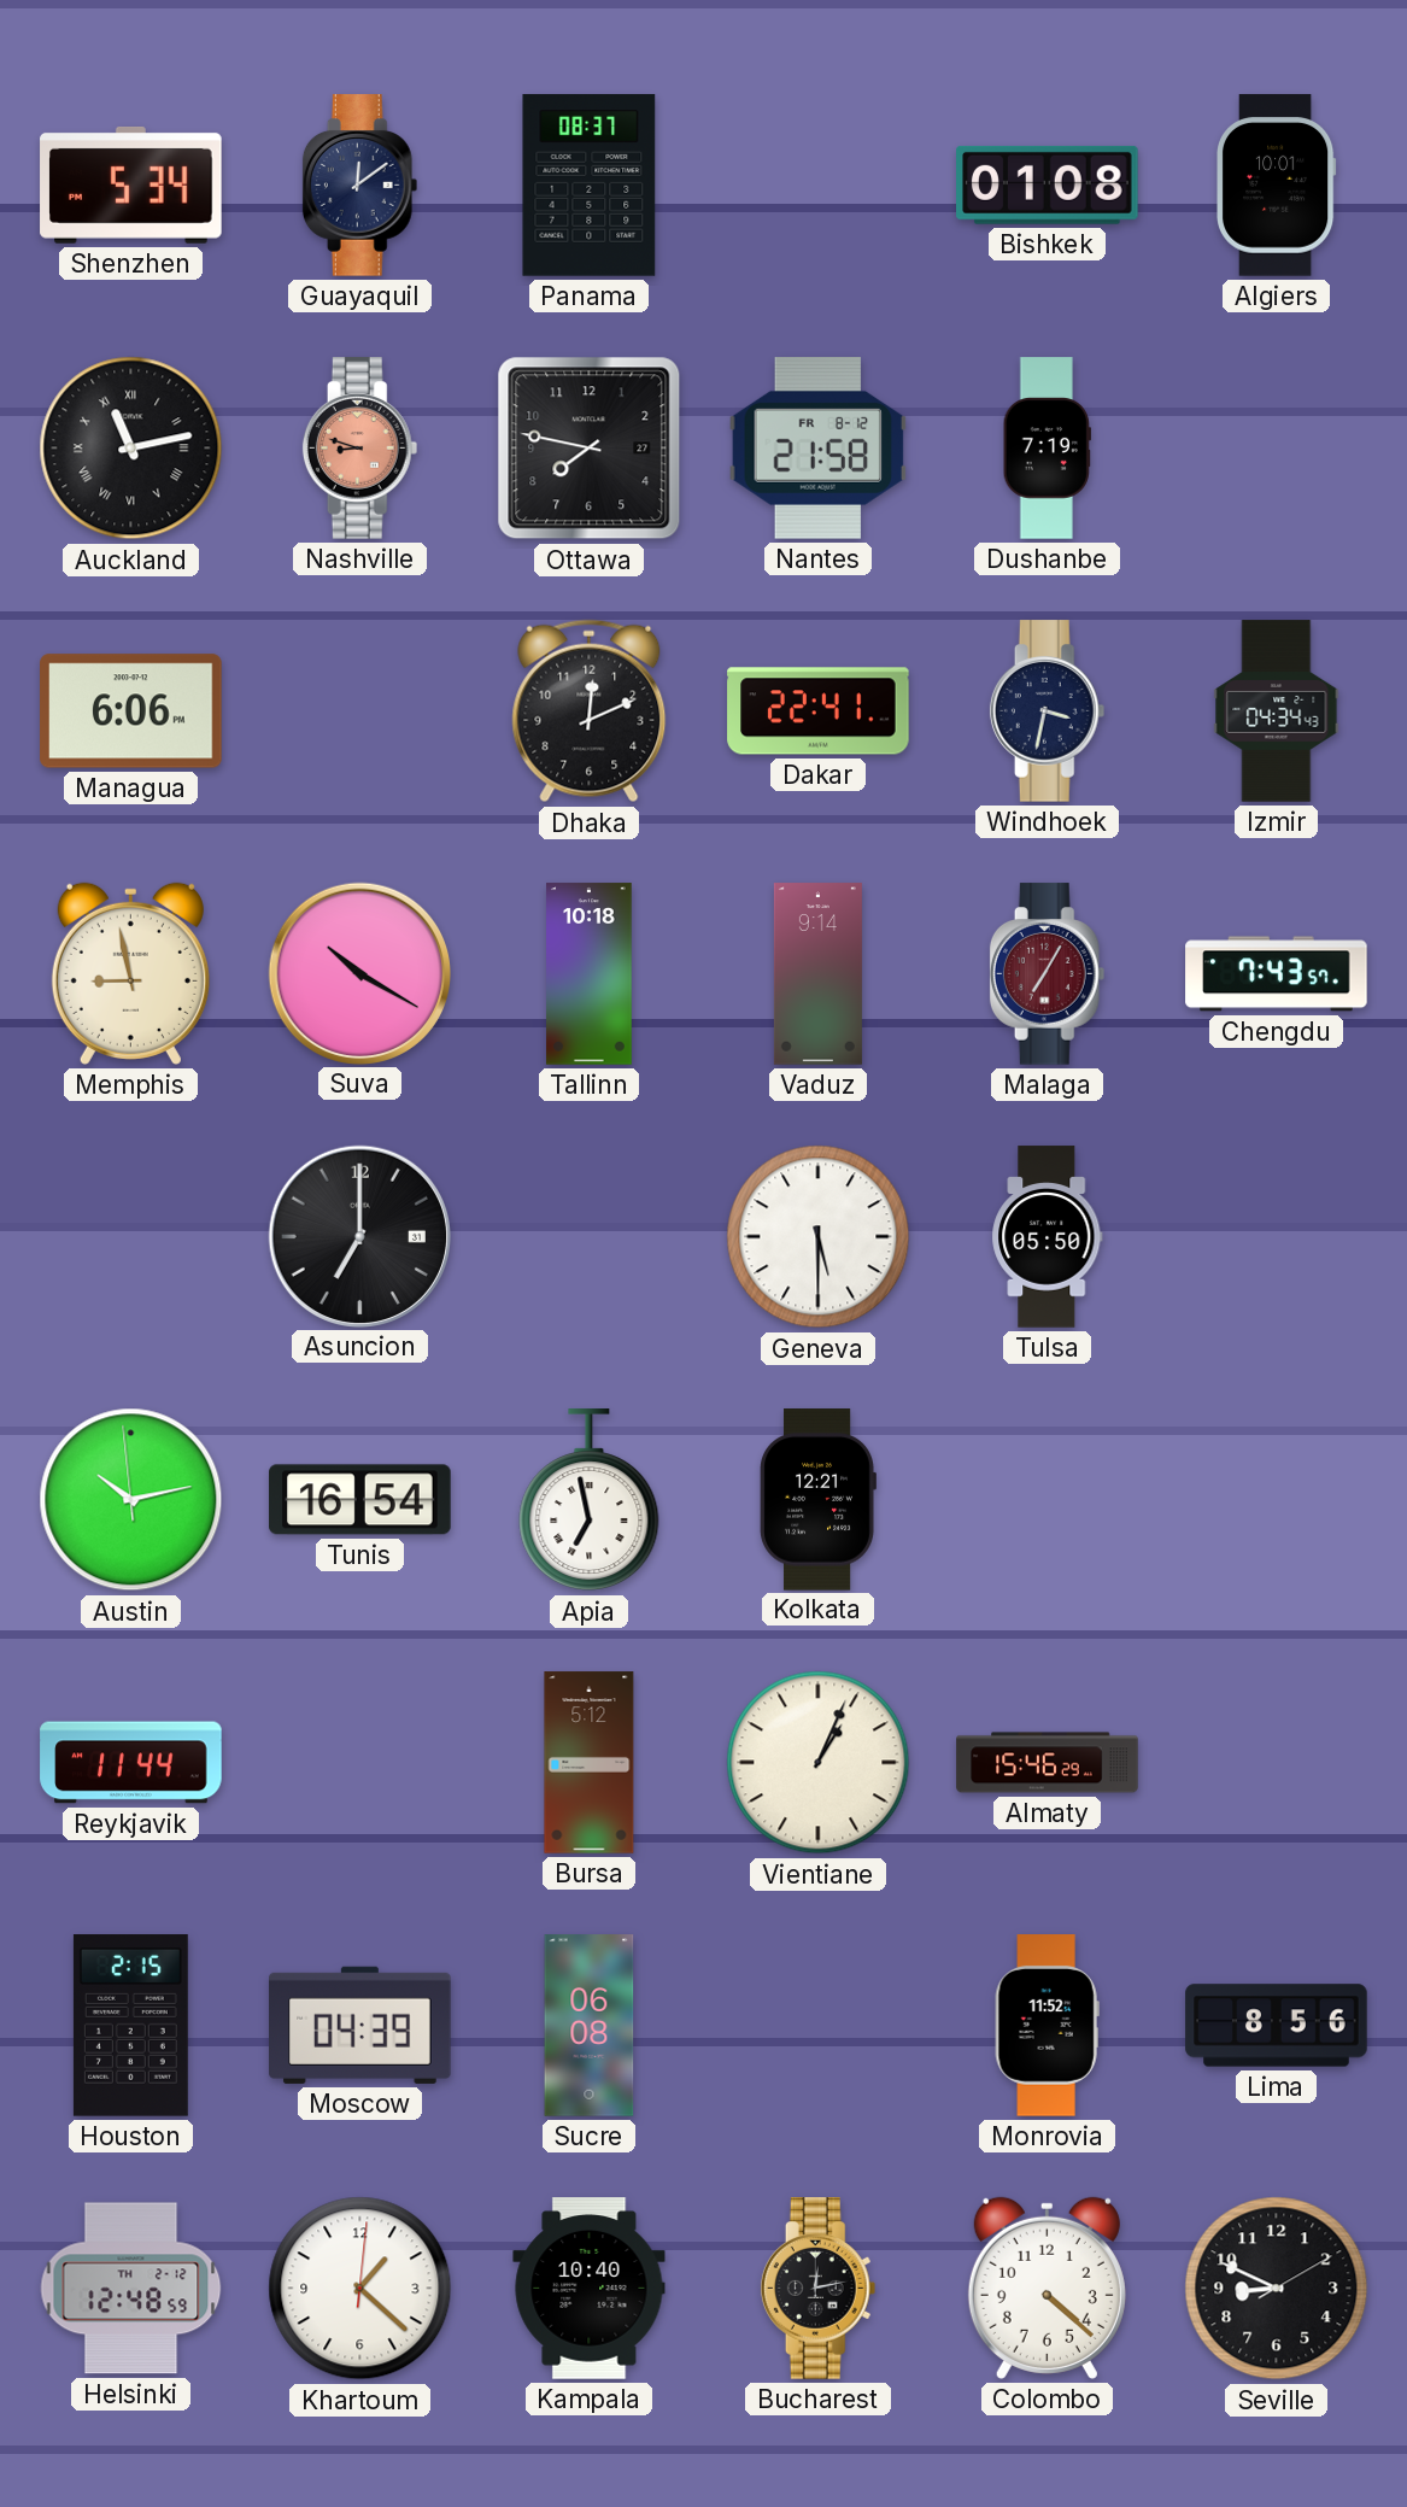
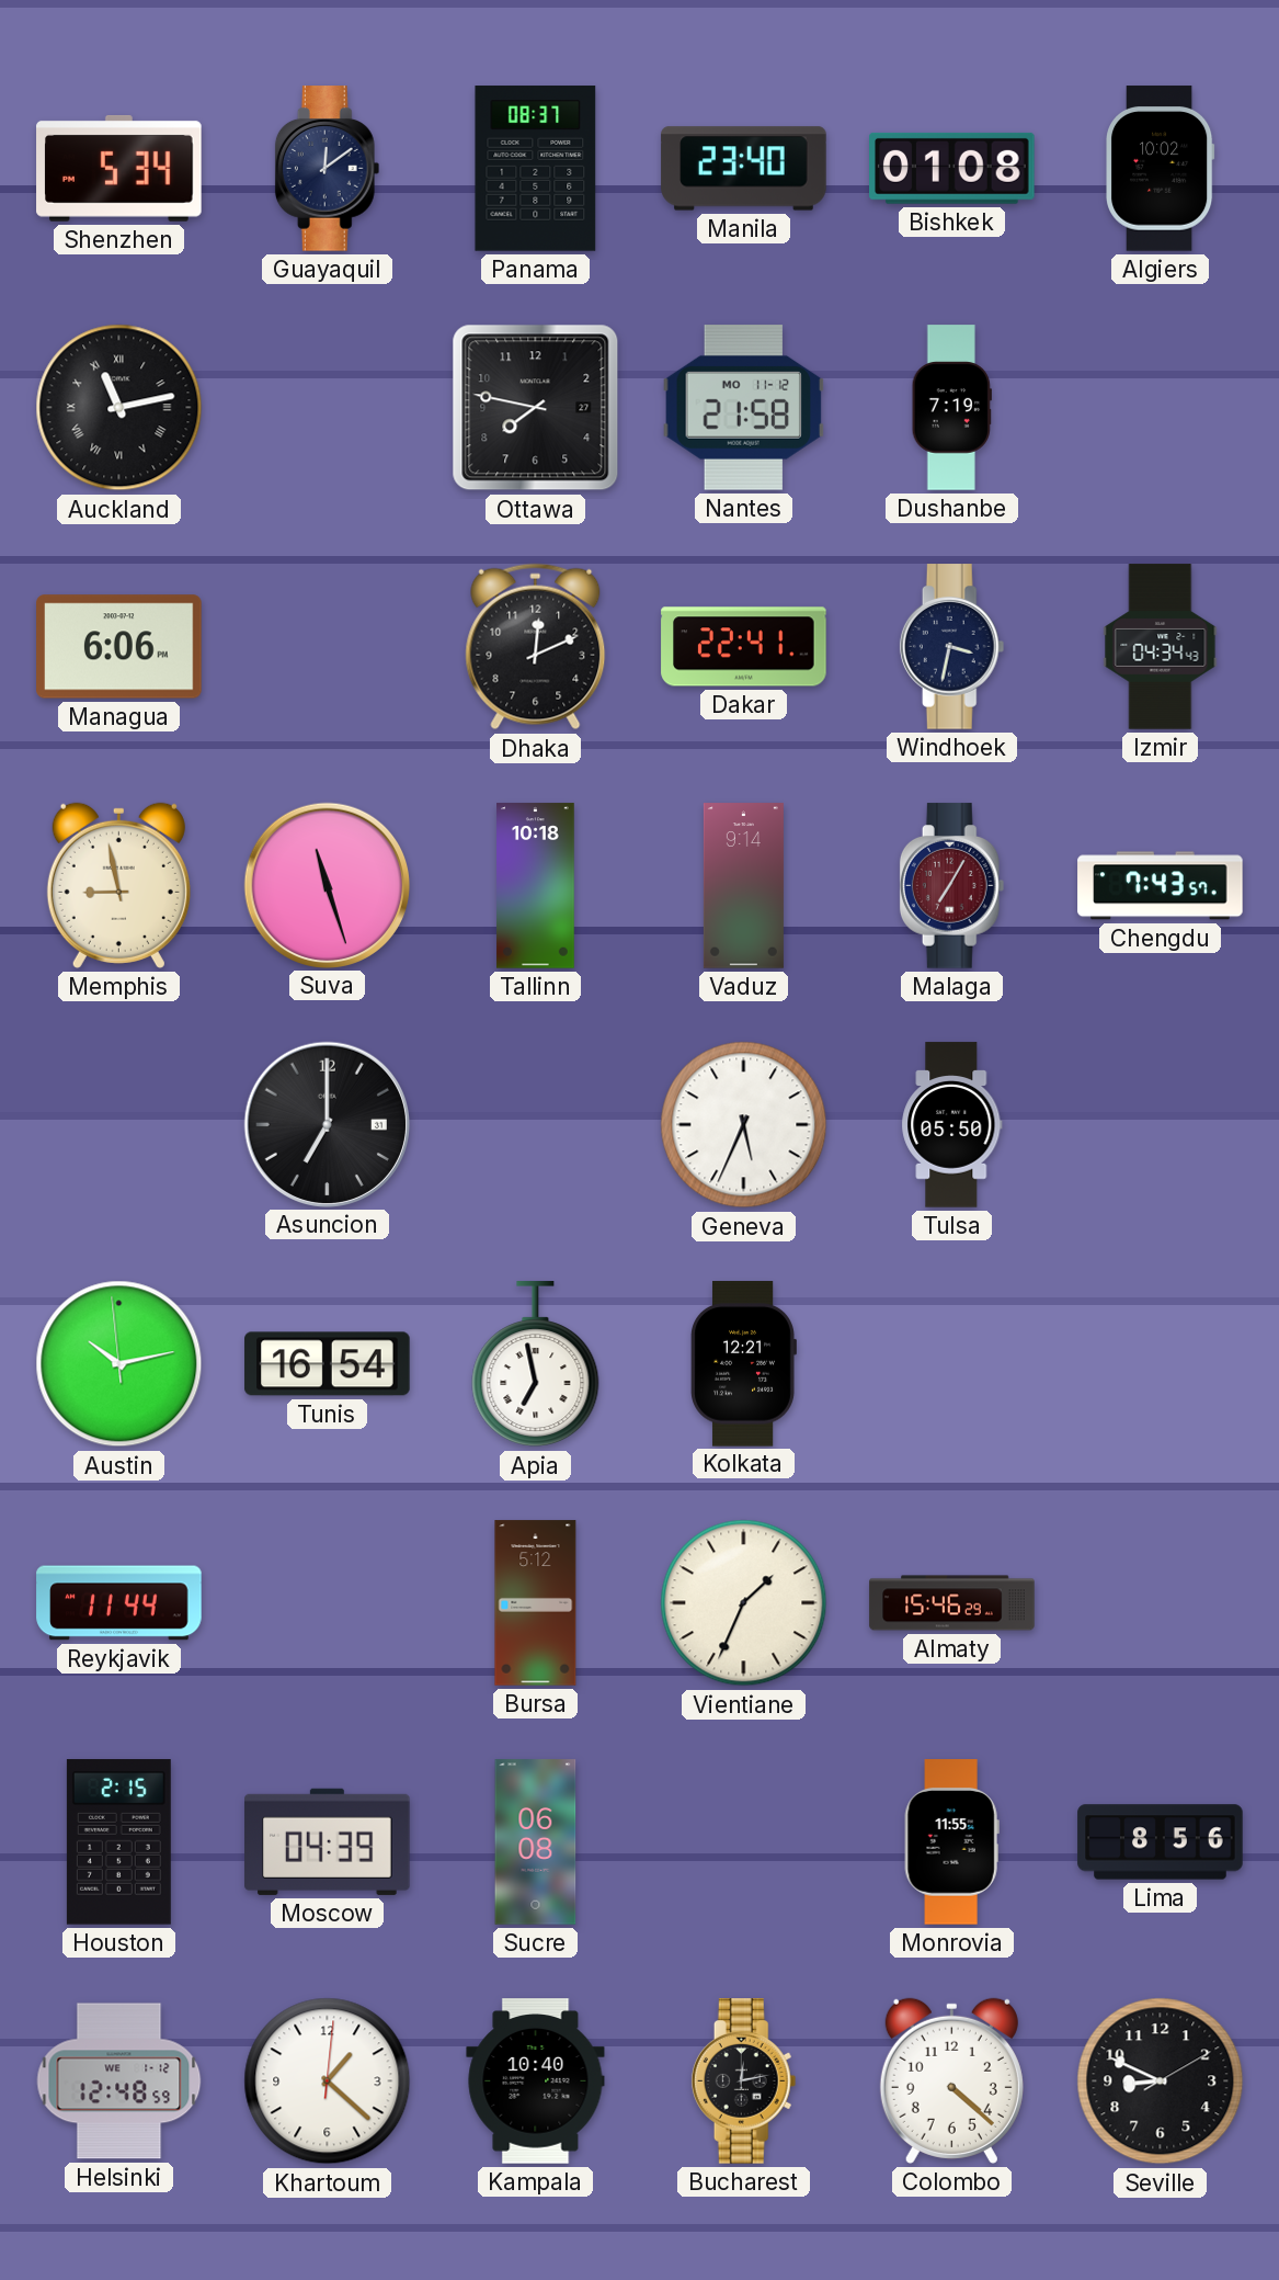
Manila: none -> 23:40 (744, 169)
Algiers: 10:01 -> 10:02 (1160, 169)
Nashville: 8:48 -> none (360, 449)
Nantes date: FR 8-12 -> MO 11-12 (744, 408)
Suva: 10:20 -> 11:27 (327, 885)
Geneva: 5:30 -> 5:34 (744, 1125)
Vientiane: 1:04 -> 1:34 (744, 1603)
Monrovia: 11:52 -> 11:55 (951, 1842)
Helsinki date: TH 2-12 -> WE 1-12 (119, 2082)
